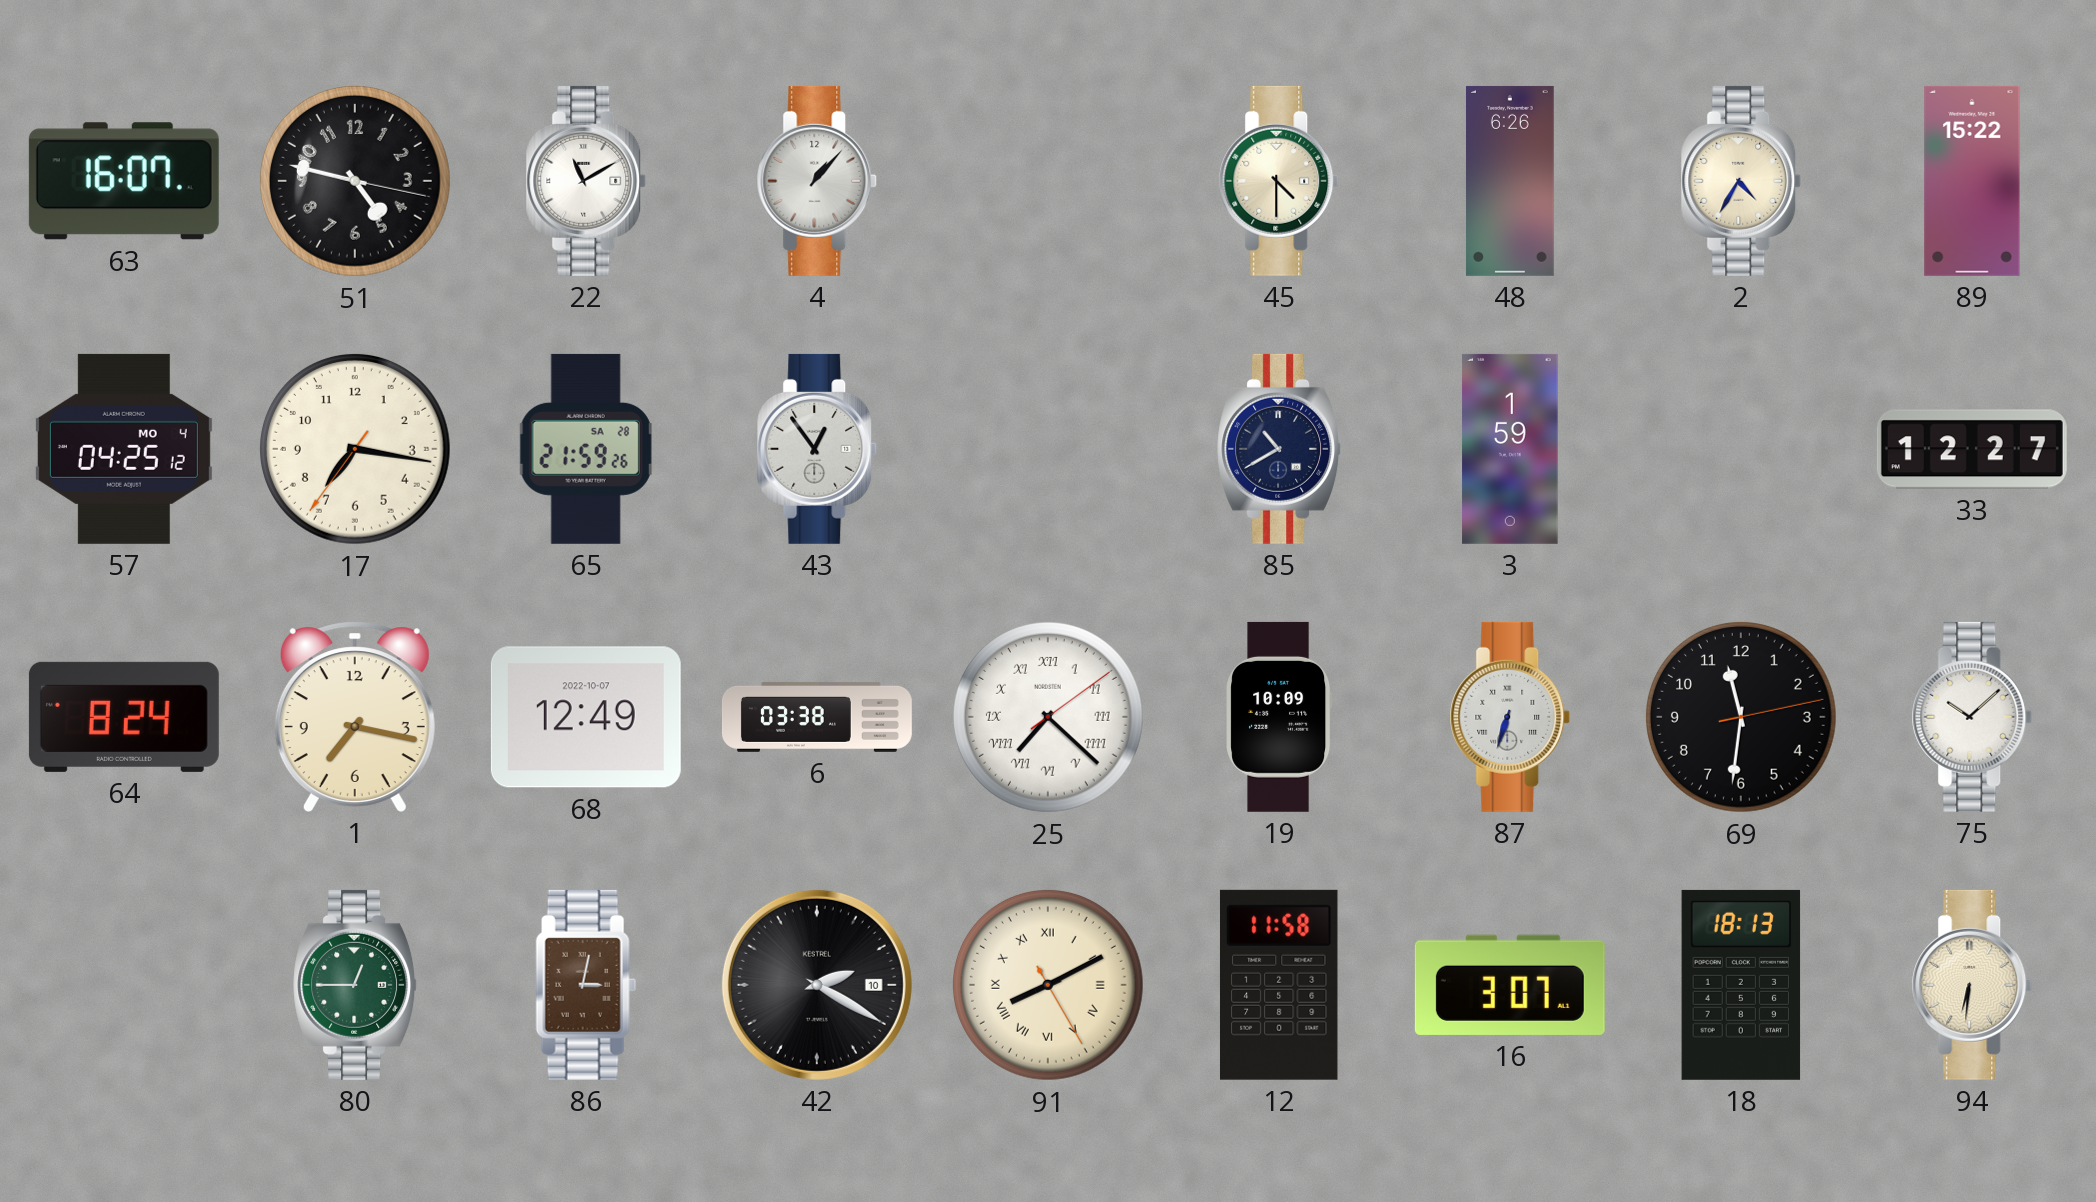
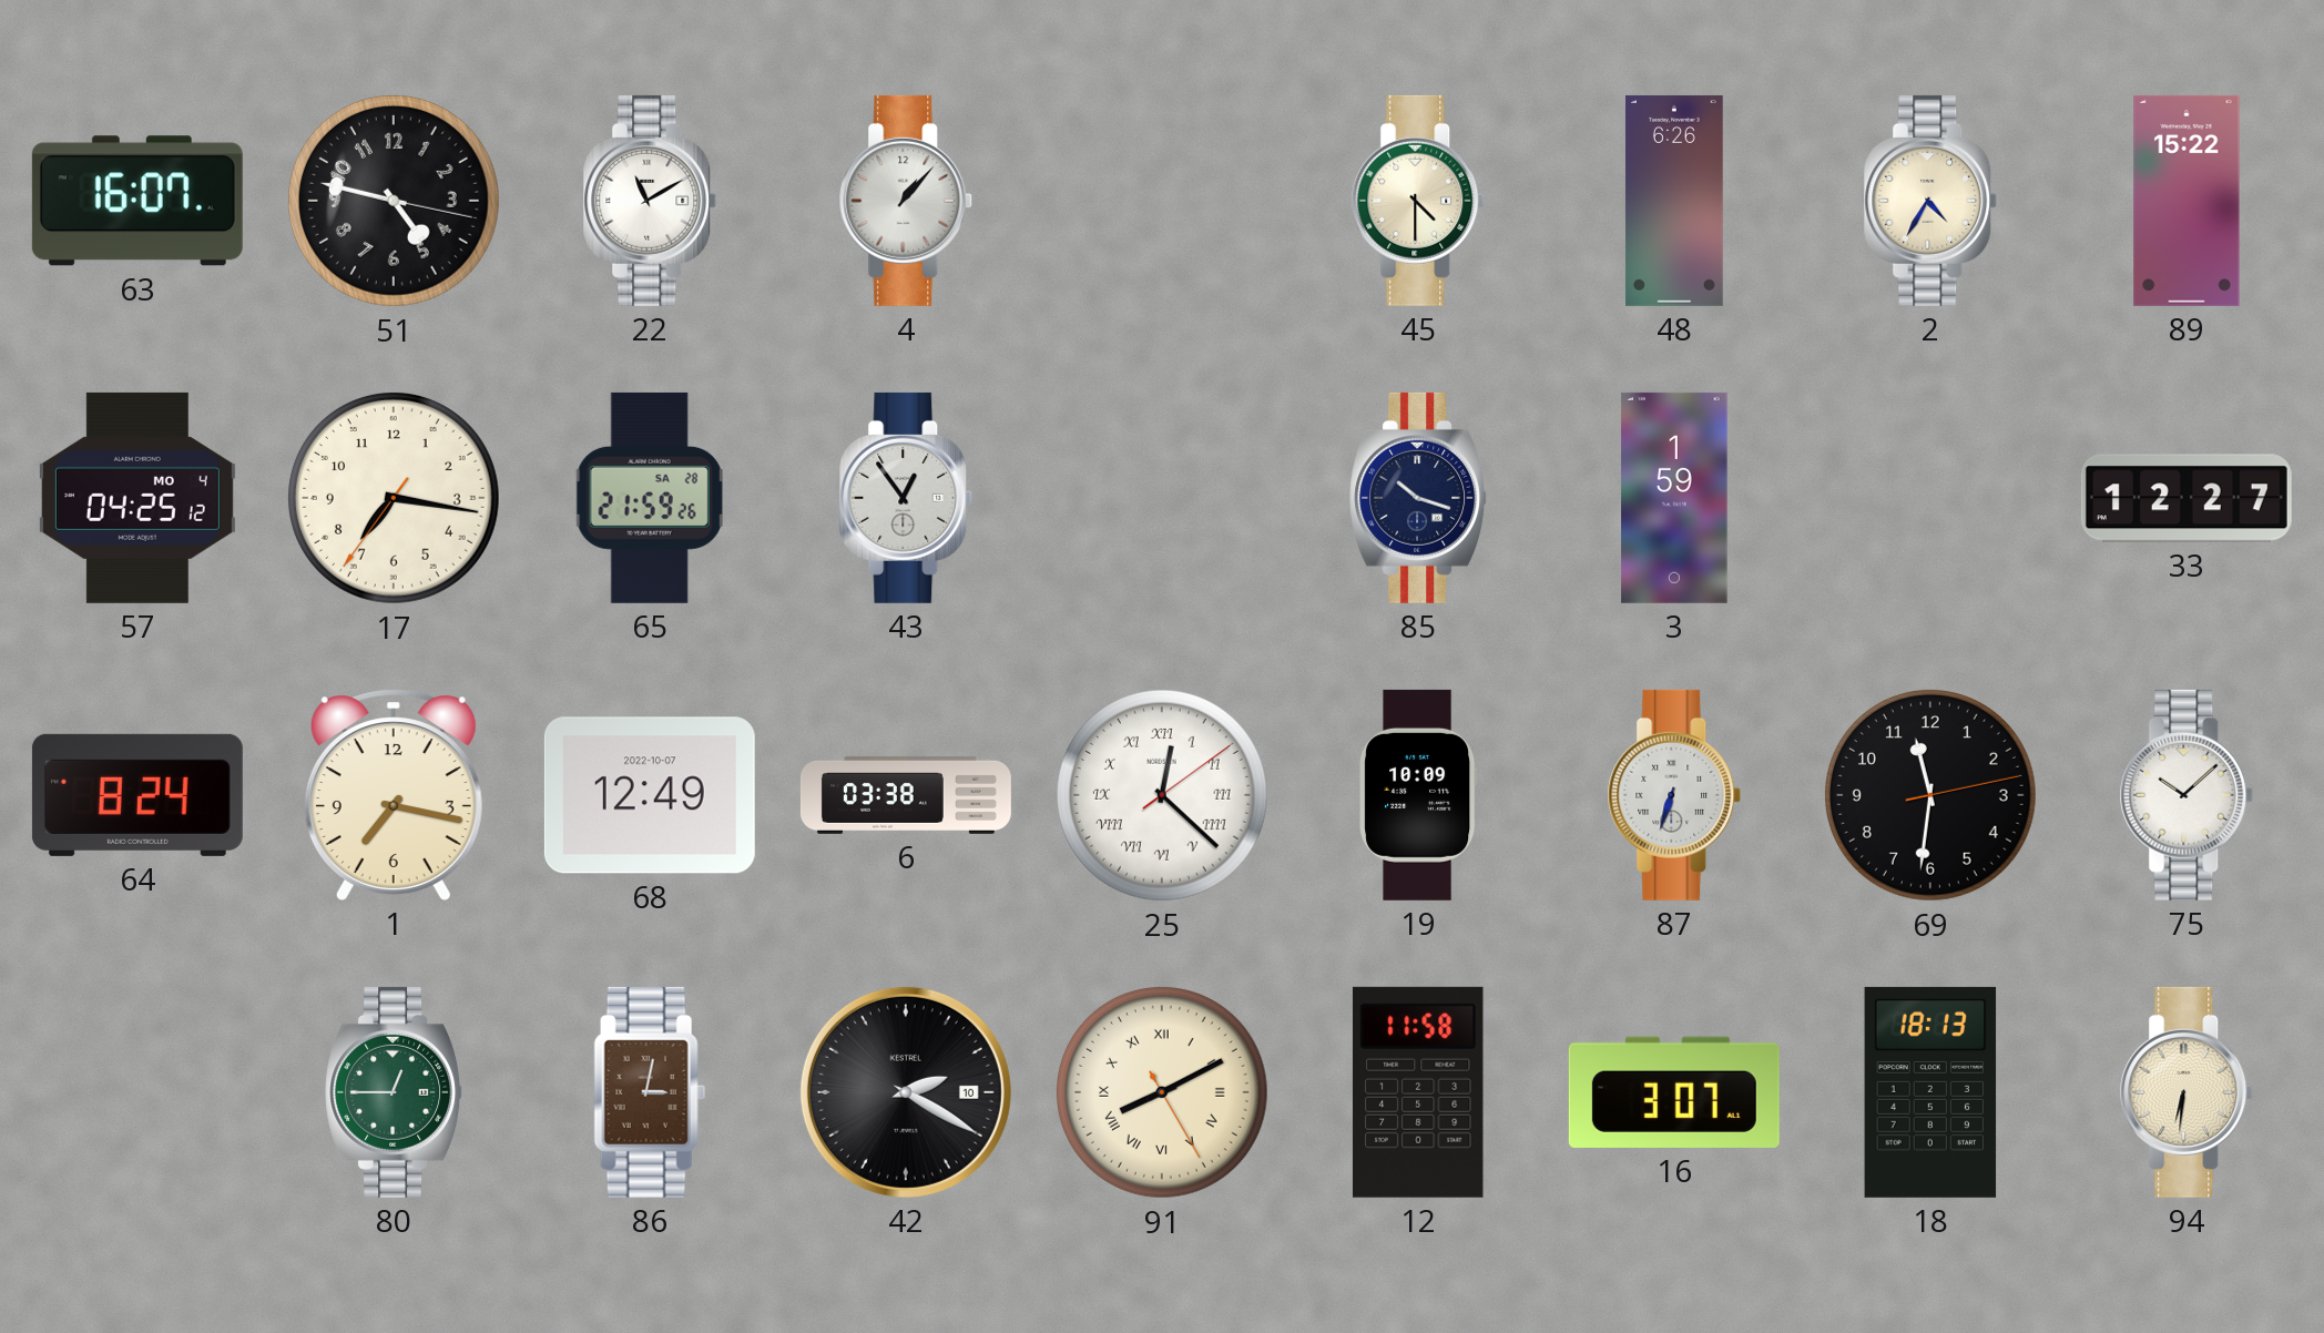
85: 10:40 -> 10:18 (1419, 498)
25: 7:22 -> 12:22 (1162, 795)
